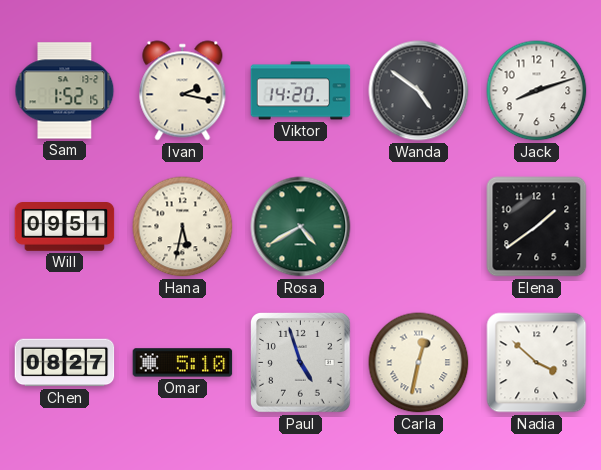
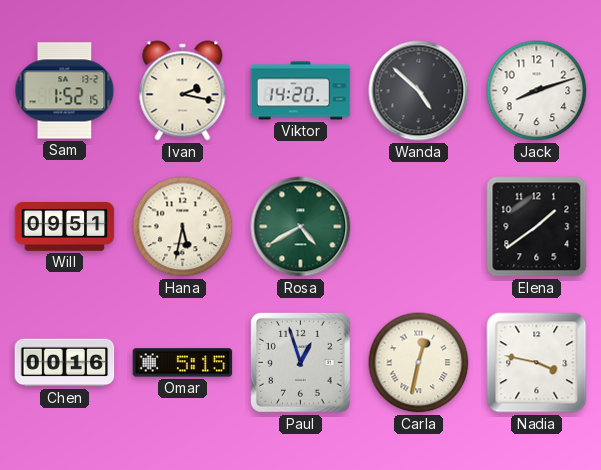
Wanda: 4:51 -> 4:52 (419, 91)
Chen: 08:27 -> 00:16 (65, 363)
Omar: 5:10 -> 5:15 (183, 363)
Paul: 4:57 -> 12:57 (301, 363)
Nadia: 3:52 -> 3:47 (537, 363)
